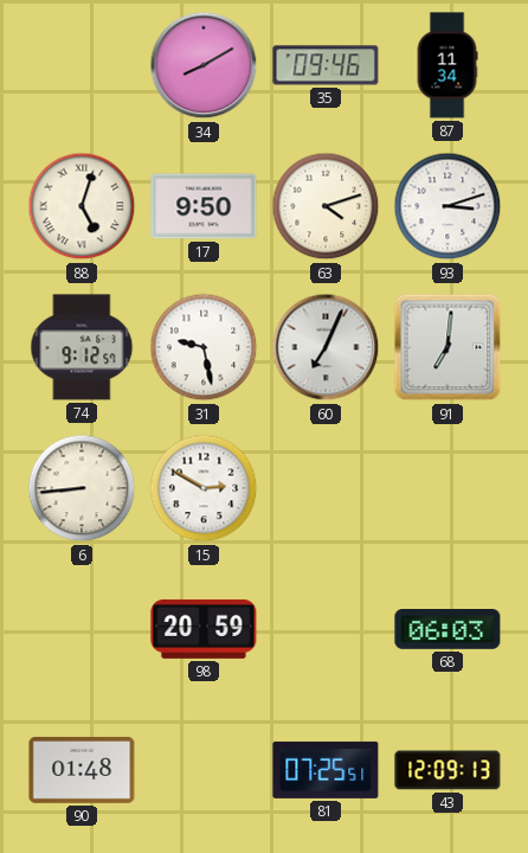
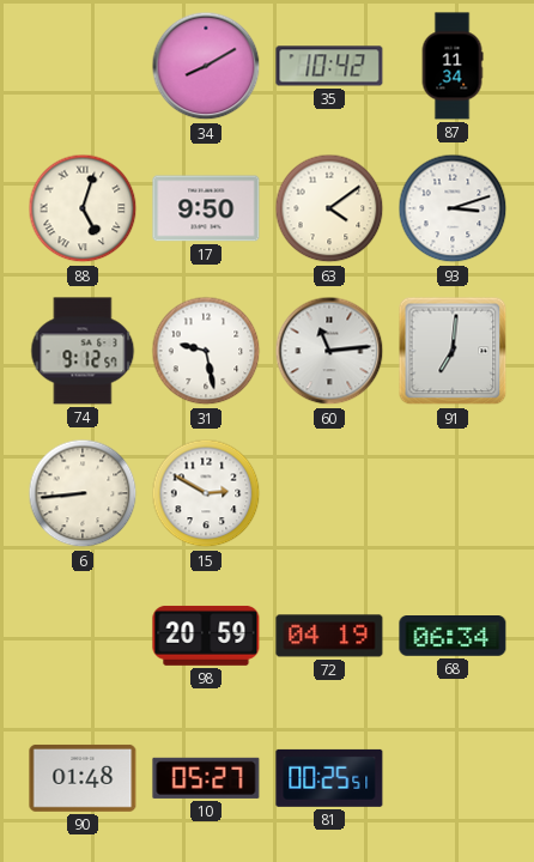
35: 09:46 -> 10:42 (329, 66)
63: 4:12 -> 4:09 (329, 208)
60: 7:04 -> 11:14 (329, 351)
72: none -> 04:19 (329, 636)
68: 06:03 -> 06:34 (453, 637)
10: none -> 05:27 (206, 778)
81: 07:25 -> 00:25 (329, 778)
43: 12:09 -> none (447, 770)
